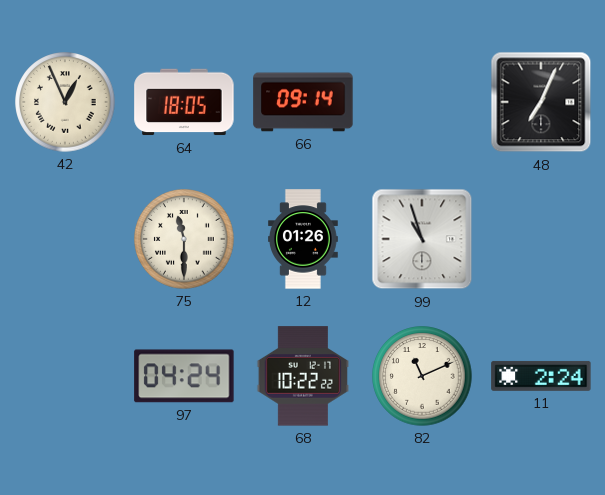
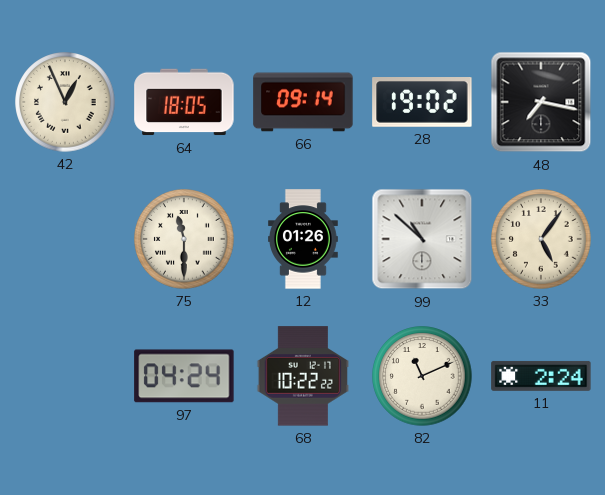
28: none -> 19:02 (422, 103)
48: 7:04 -> 7:17 (541, 102)
99: 10:57 -> 10:52 (422, 239)
33: none -> 5:06 (541, 239)
